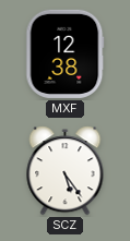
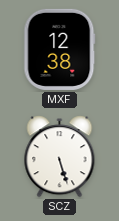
SCZ: 5:24 -> 5:27 (60, 157)
